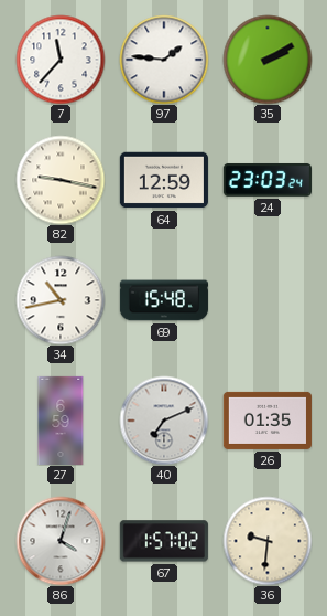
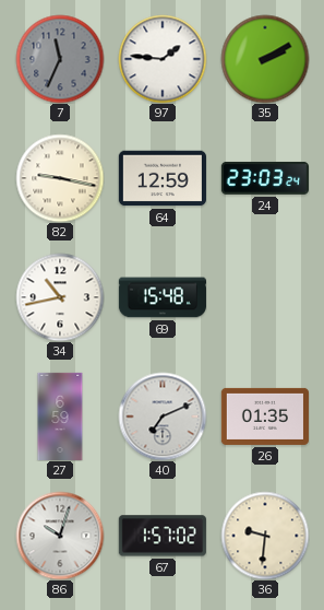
7: 11:37 -> 11:34 (60, 59)
7 dial: white -> grey (60, 59)
86: 4:03 -> 10:03 (60, 536)
